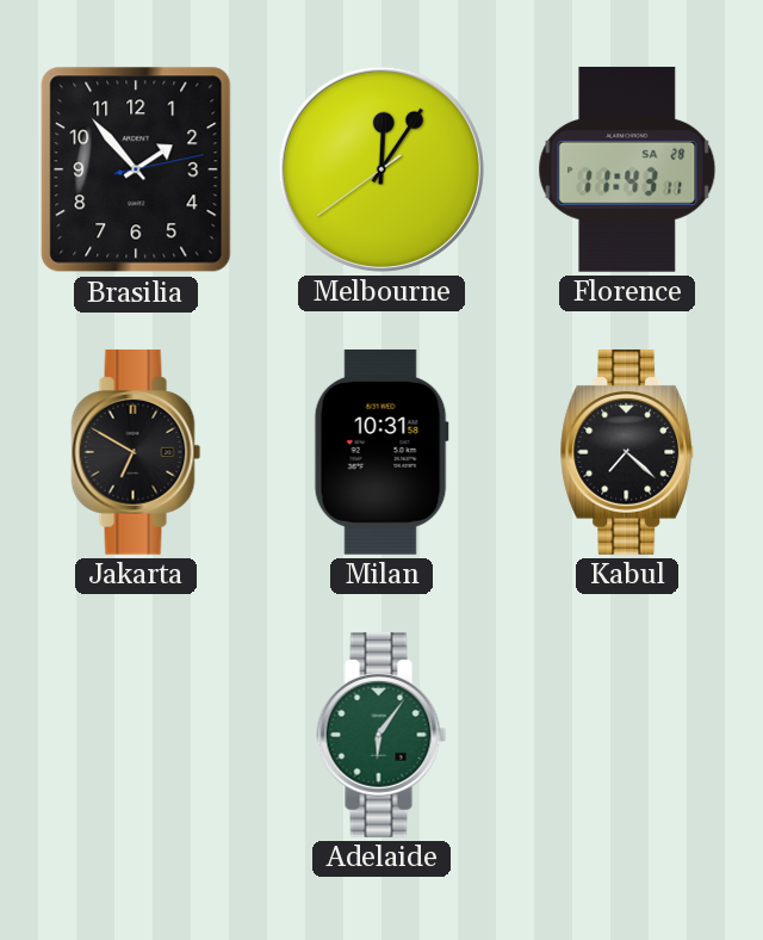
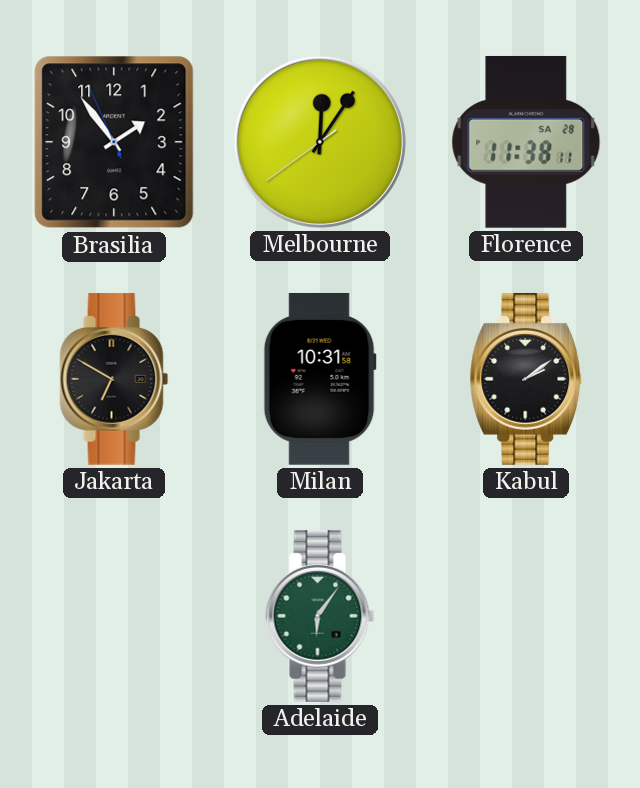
Brasilia: 1:53:13 -> 1:53:56 (114, 142)
Florence: 11:43 -> 11:38 (526, 142)
Kabul: 7:22 -> 2:09 (526, 379)
